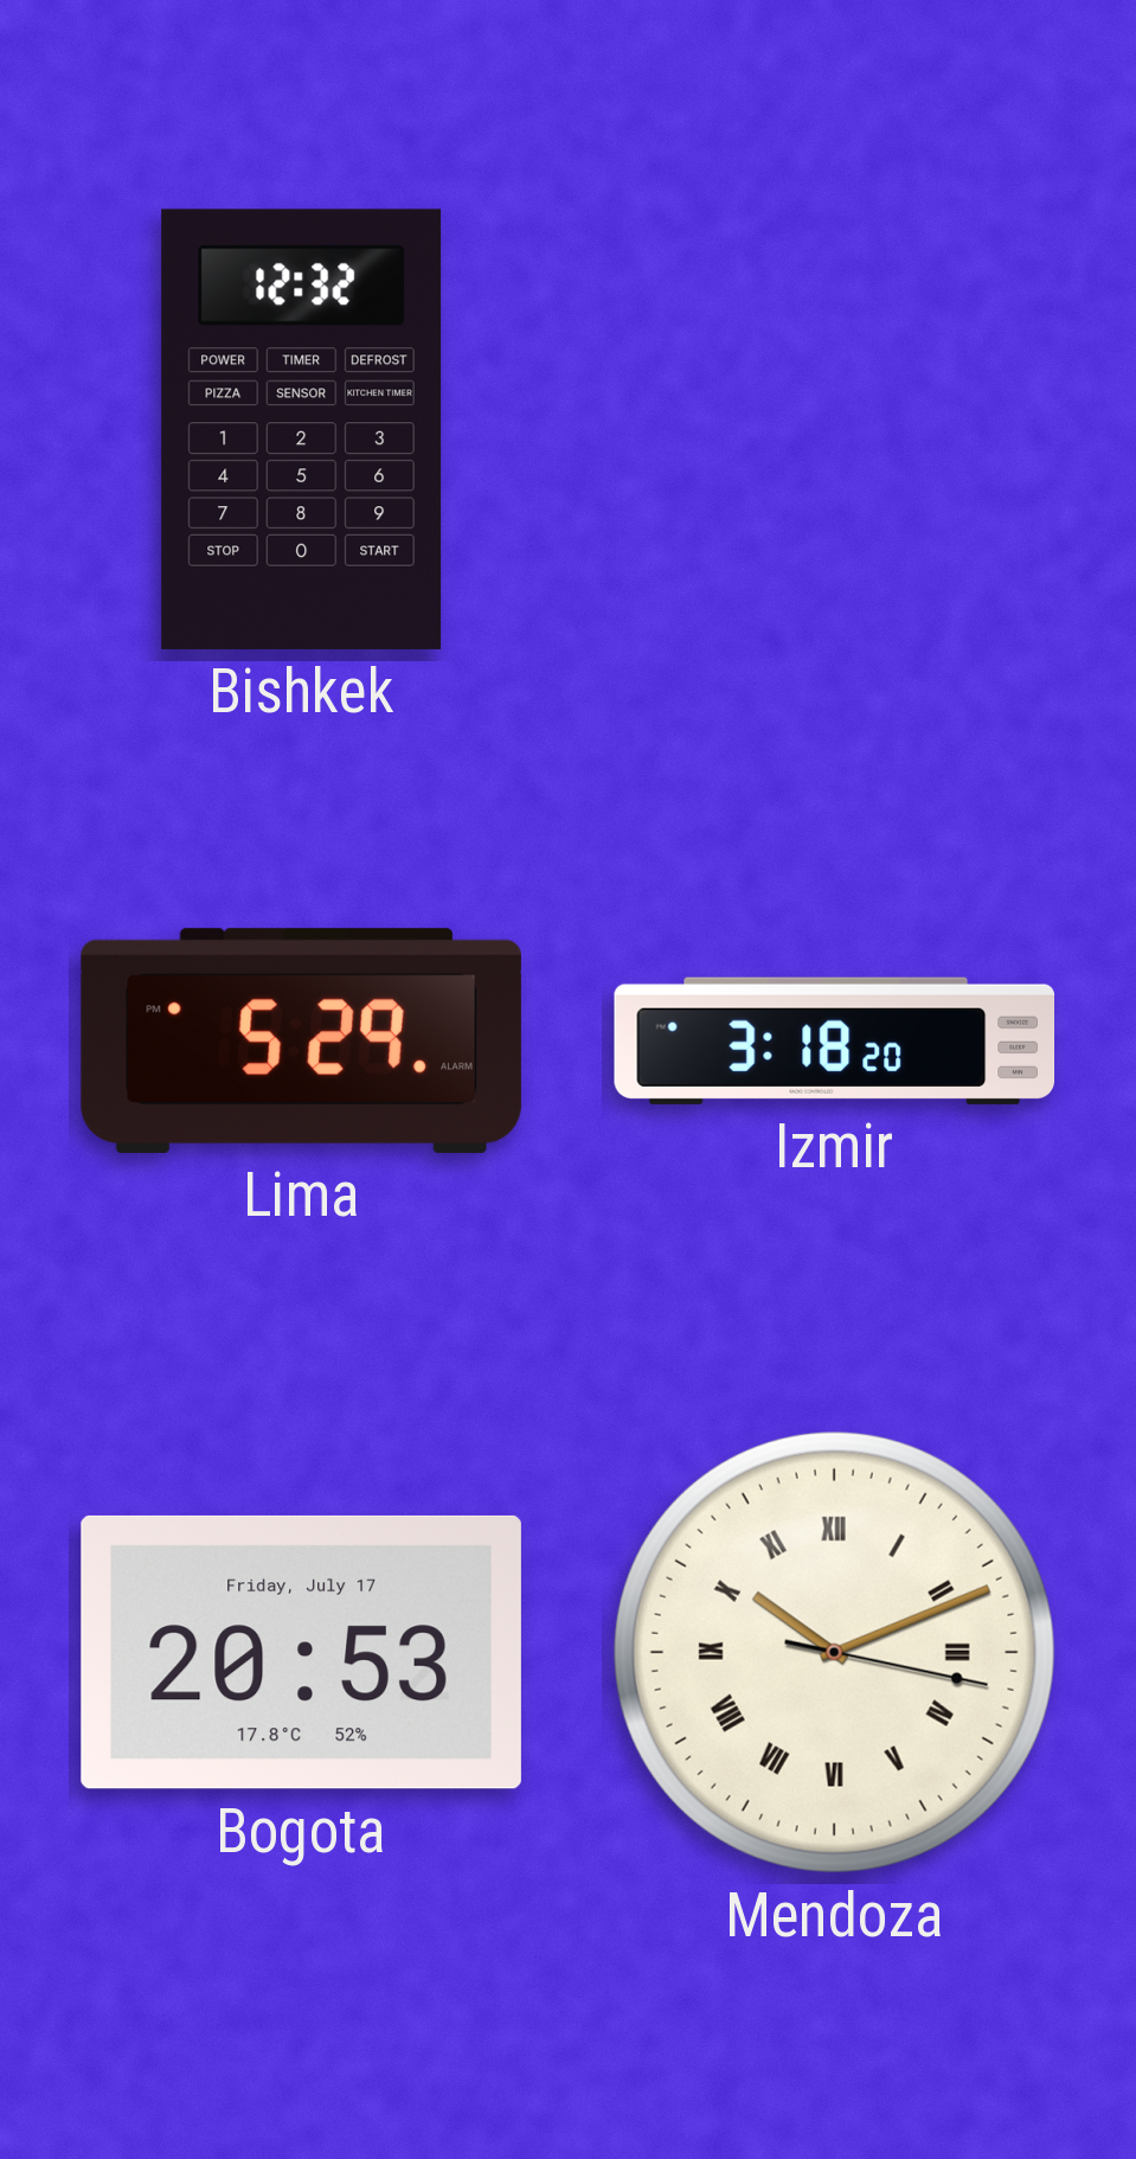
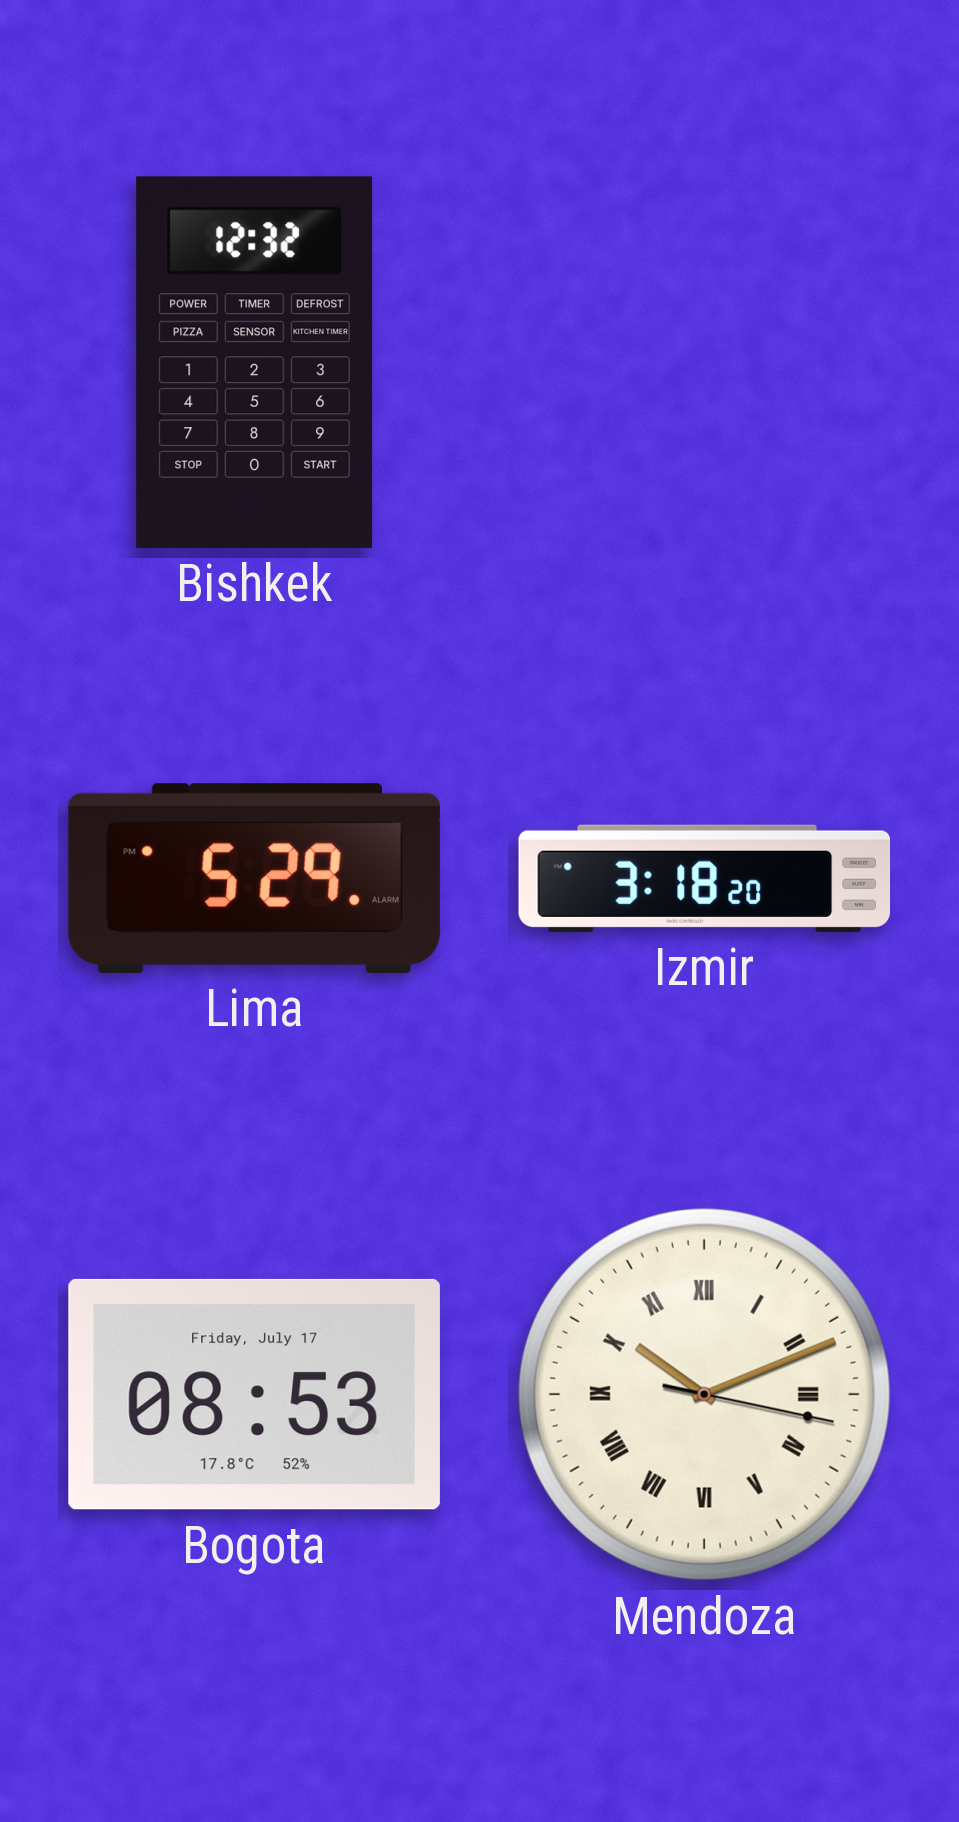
Bogota: 20:53 -> 08:53 (254, 1394)
